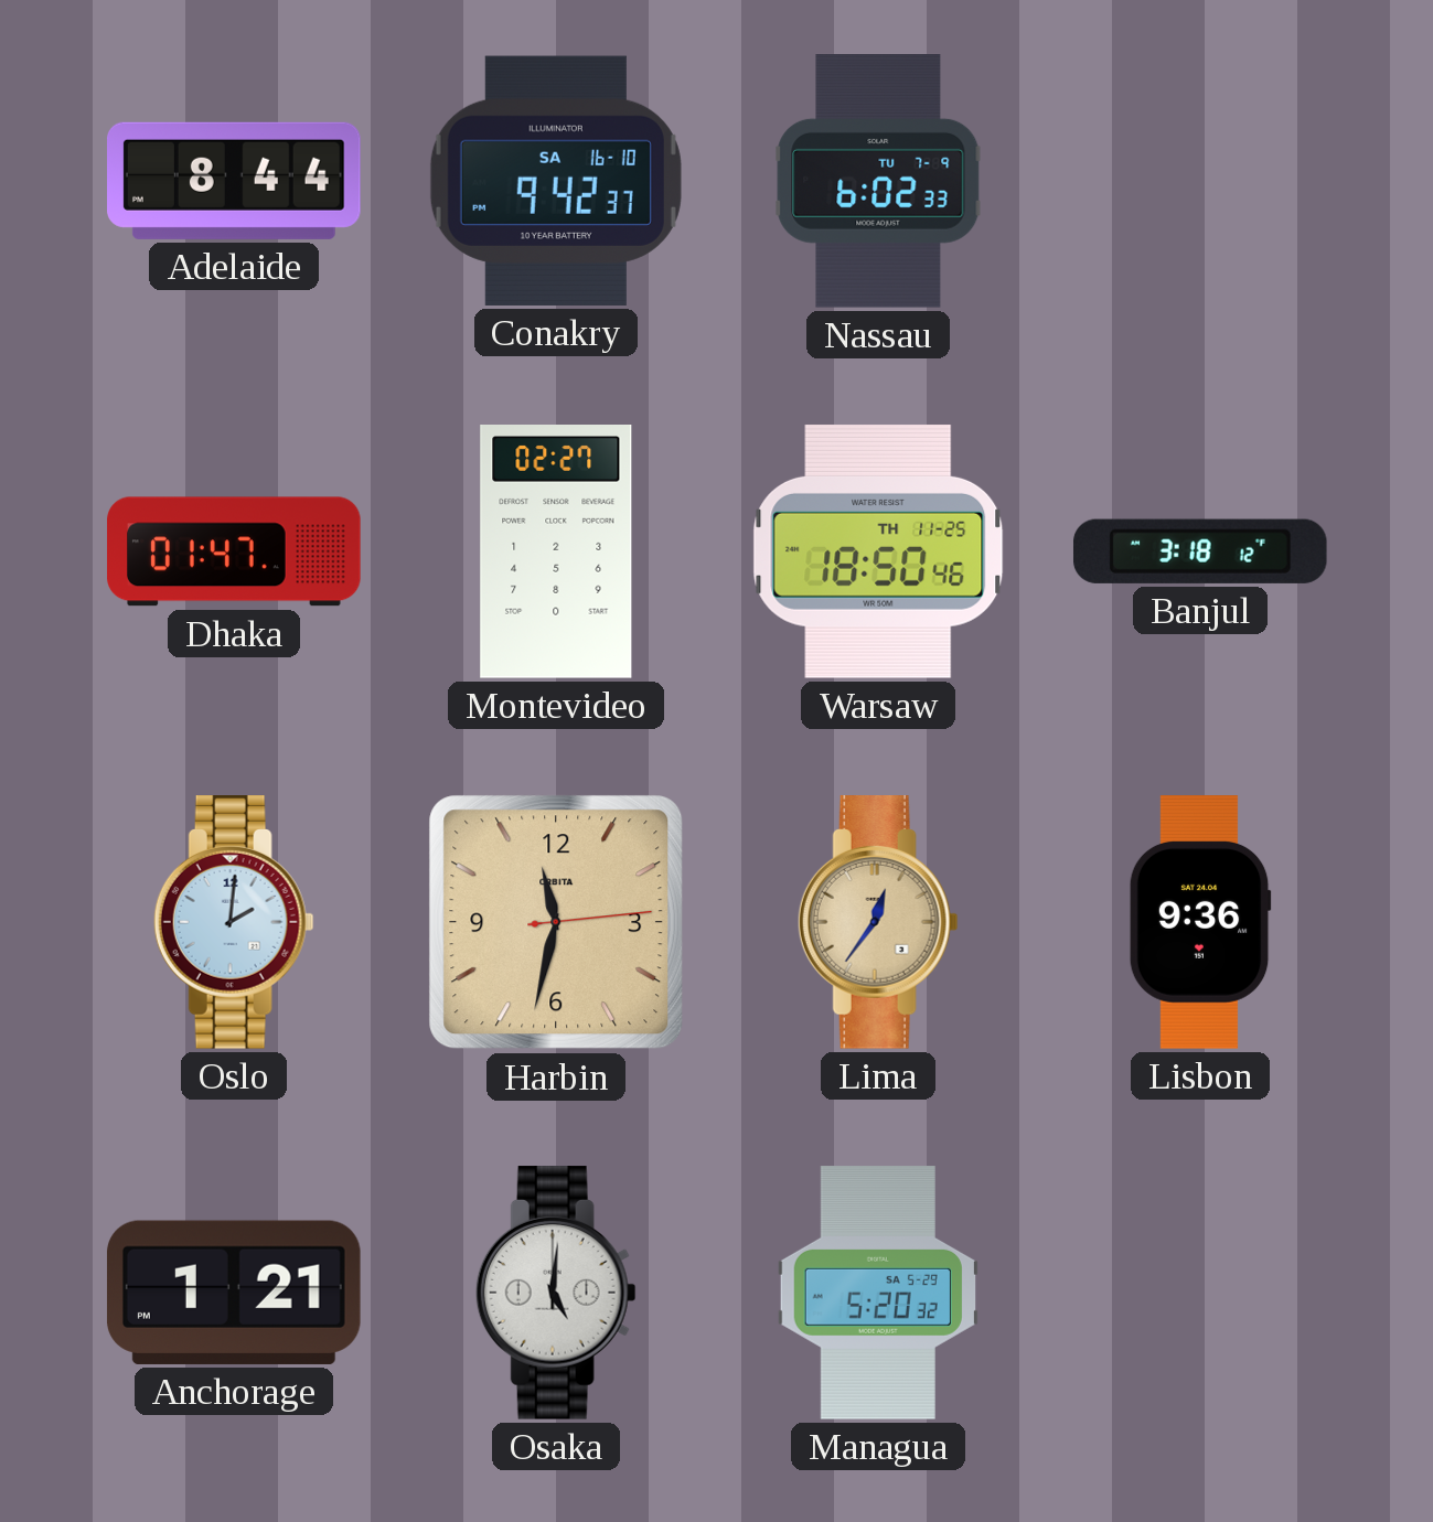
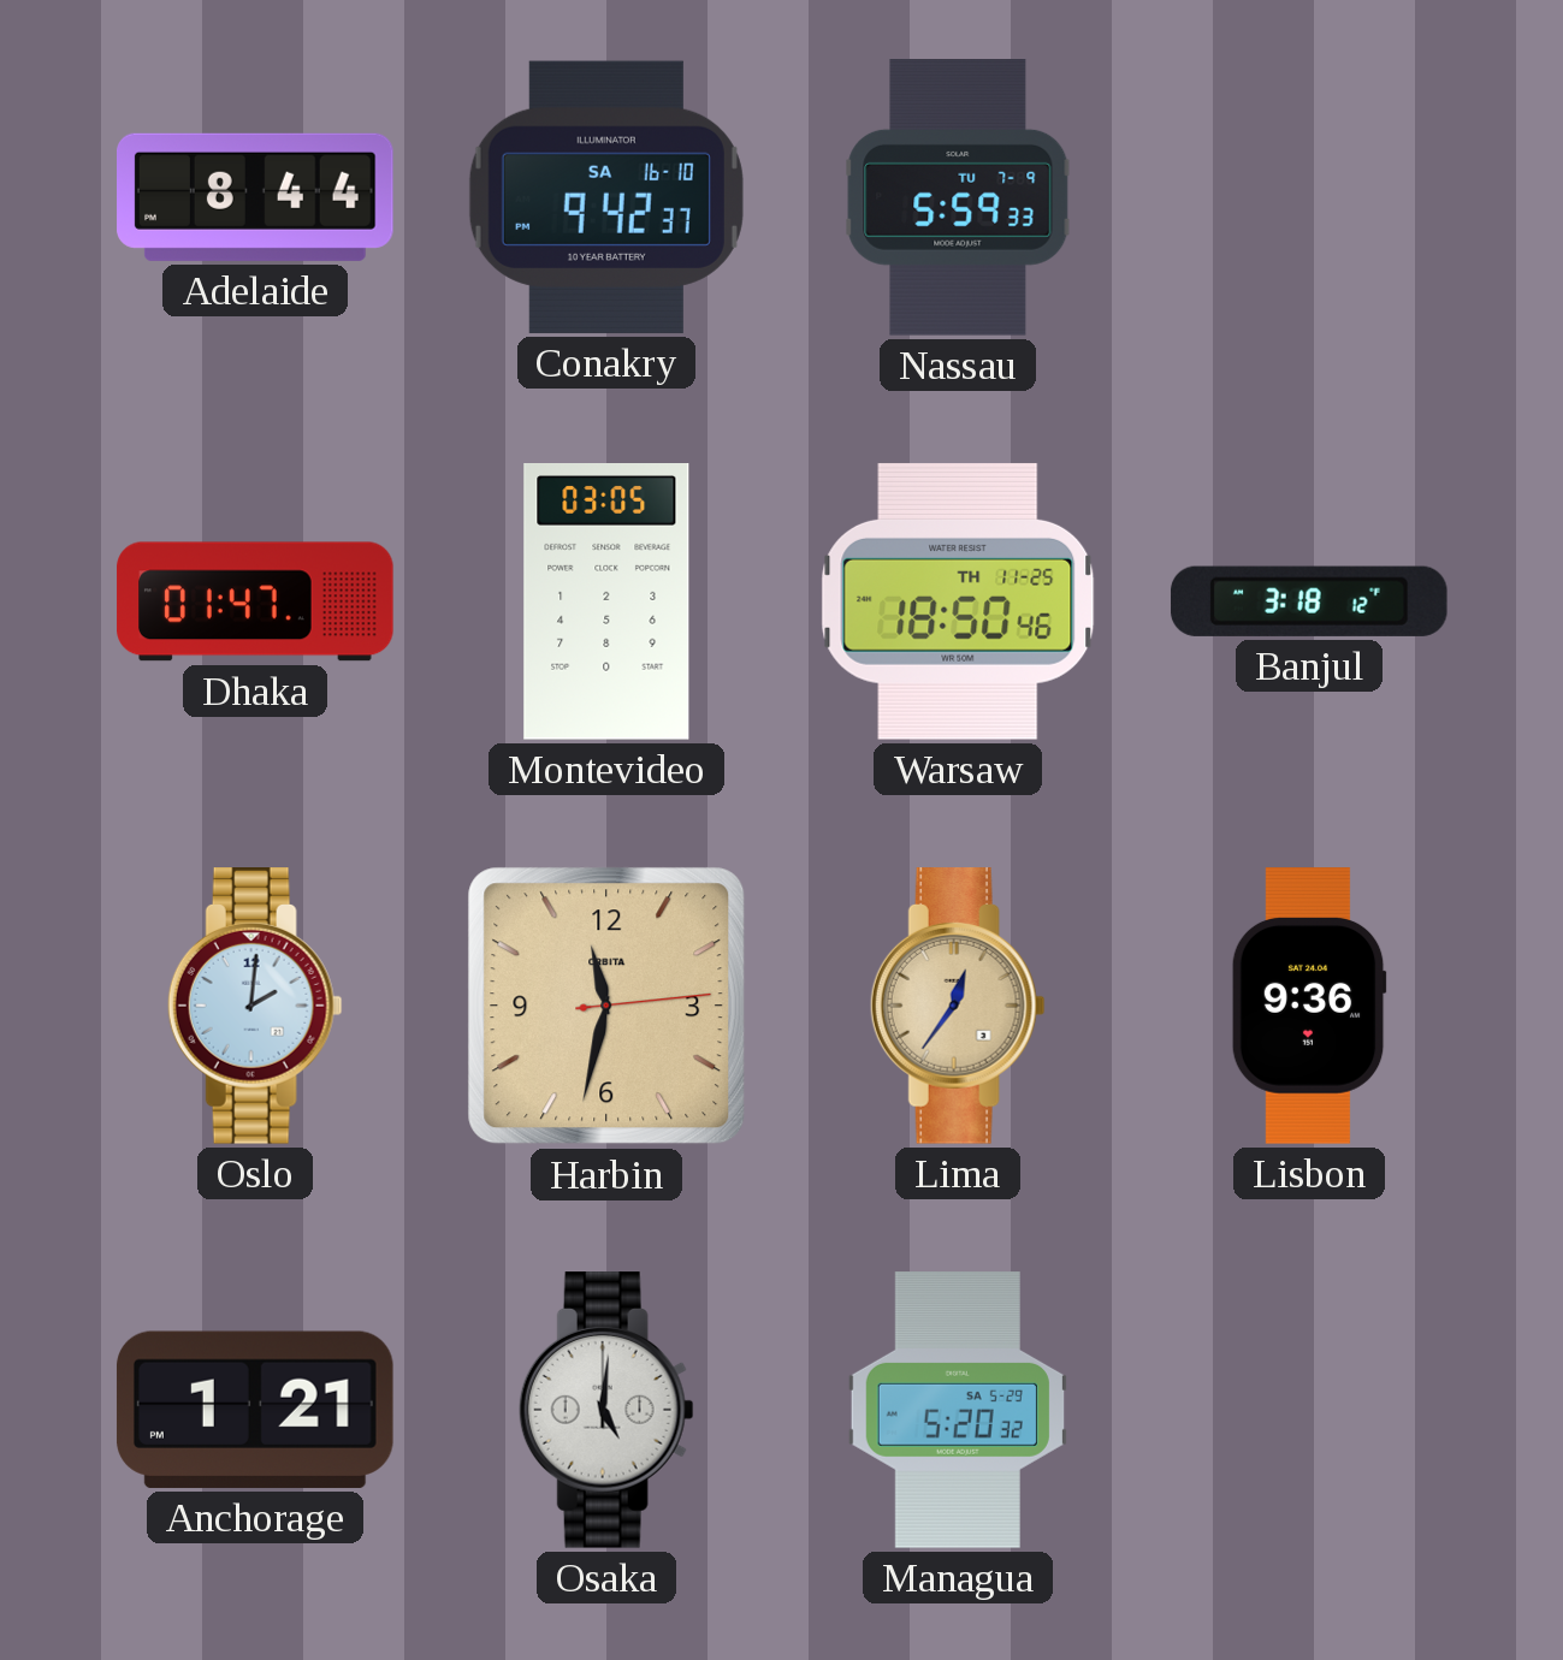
Nassau: 6:02 -> 5:59 (958, 198)
Montevideo: 02:27 -> 03:05 (606, 603)
